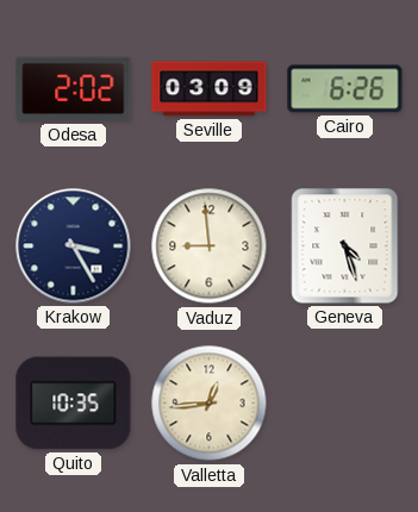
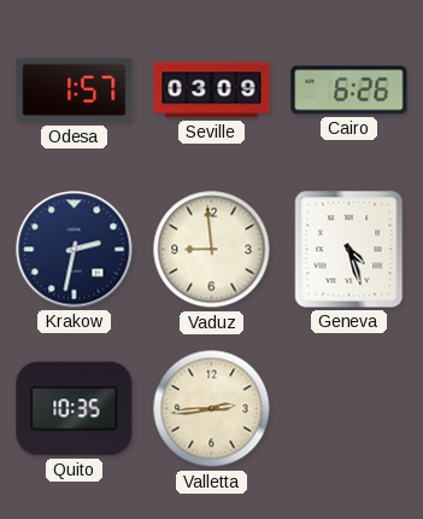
Odesa: 2:02 -> 1:57 (75, 91)
Krakow: 3:25 -> 2:32 (75, 250)
Valletta: 12:44 -> 2:44 (212, 409)
